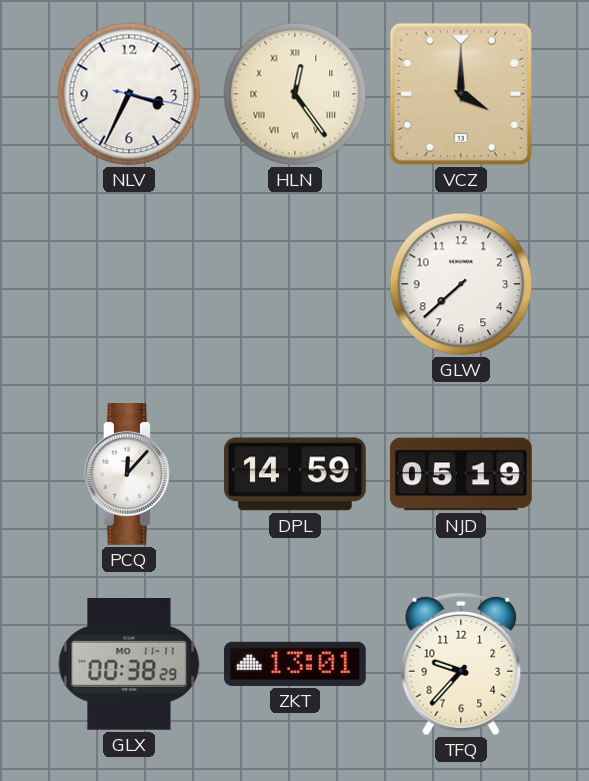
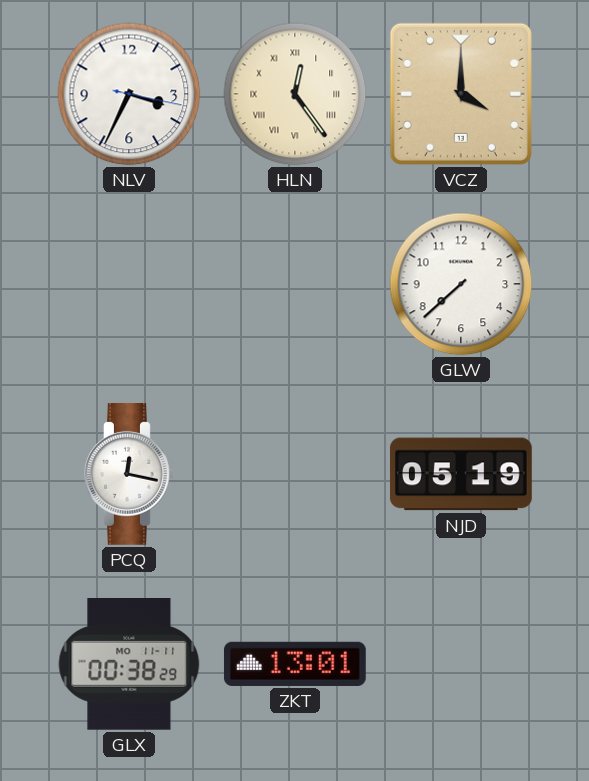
PCQ: 12:07 -> 12:17 (130, 474)
DPL: 14:59 -> none (295, 474)
TFQ: 9:37 -> none (461, 664)
